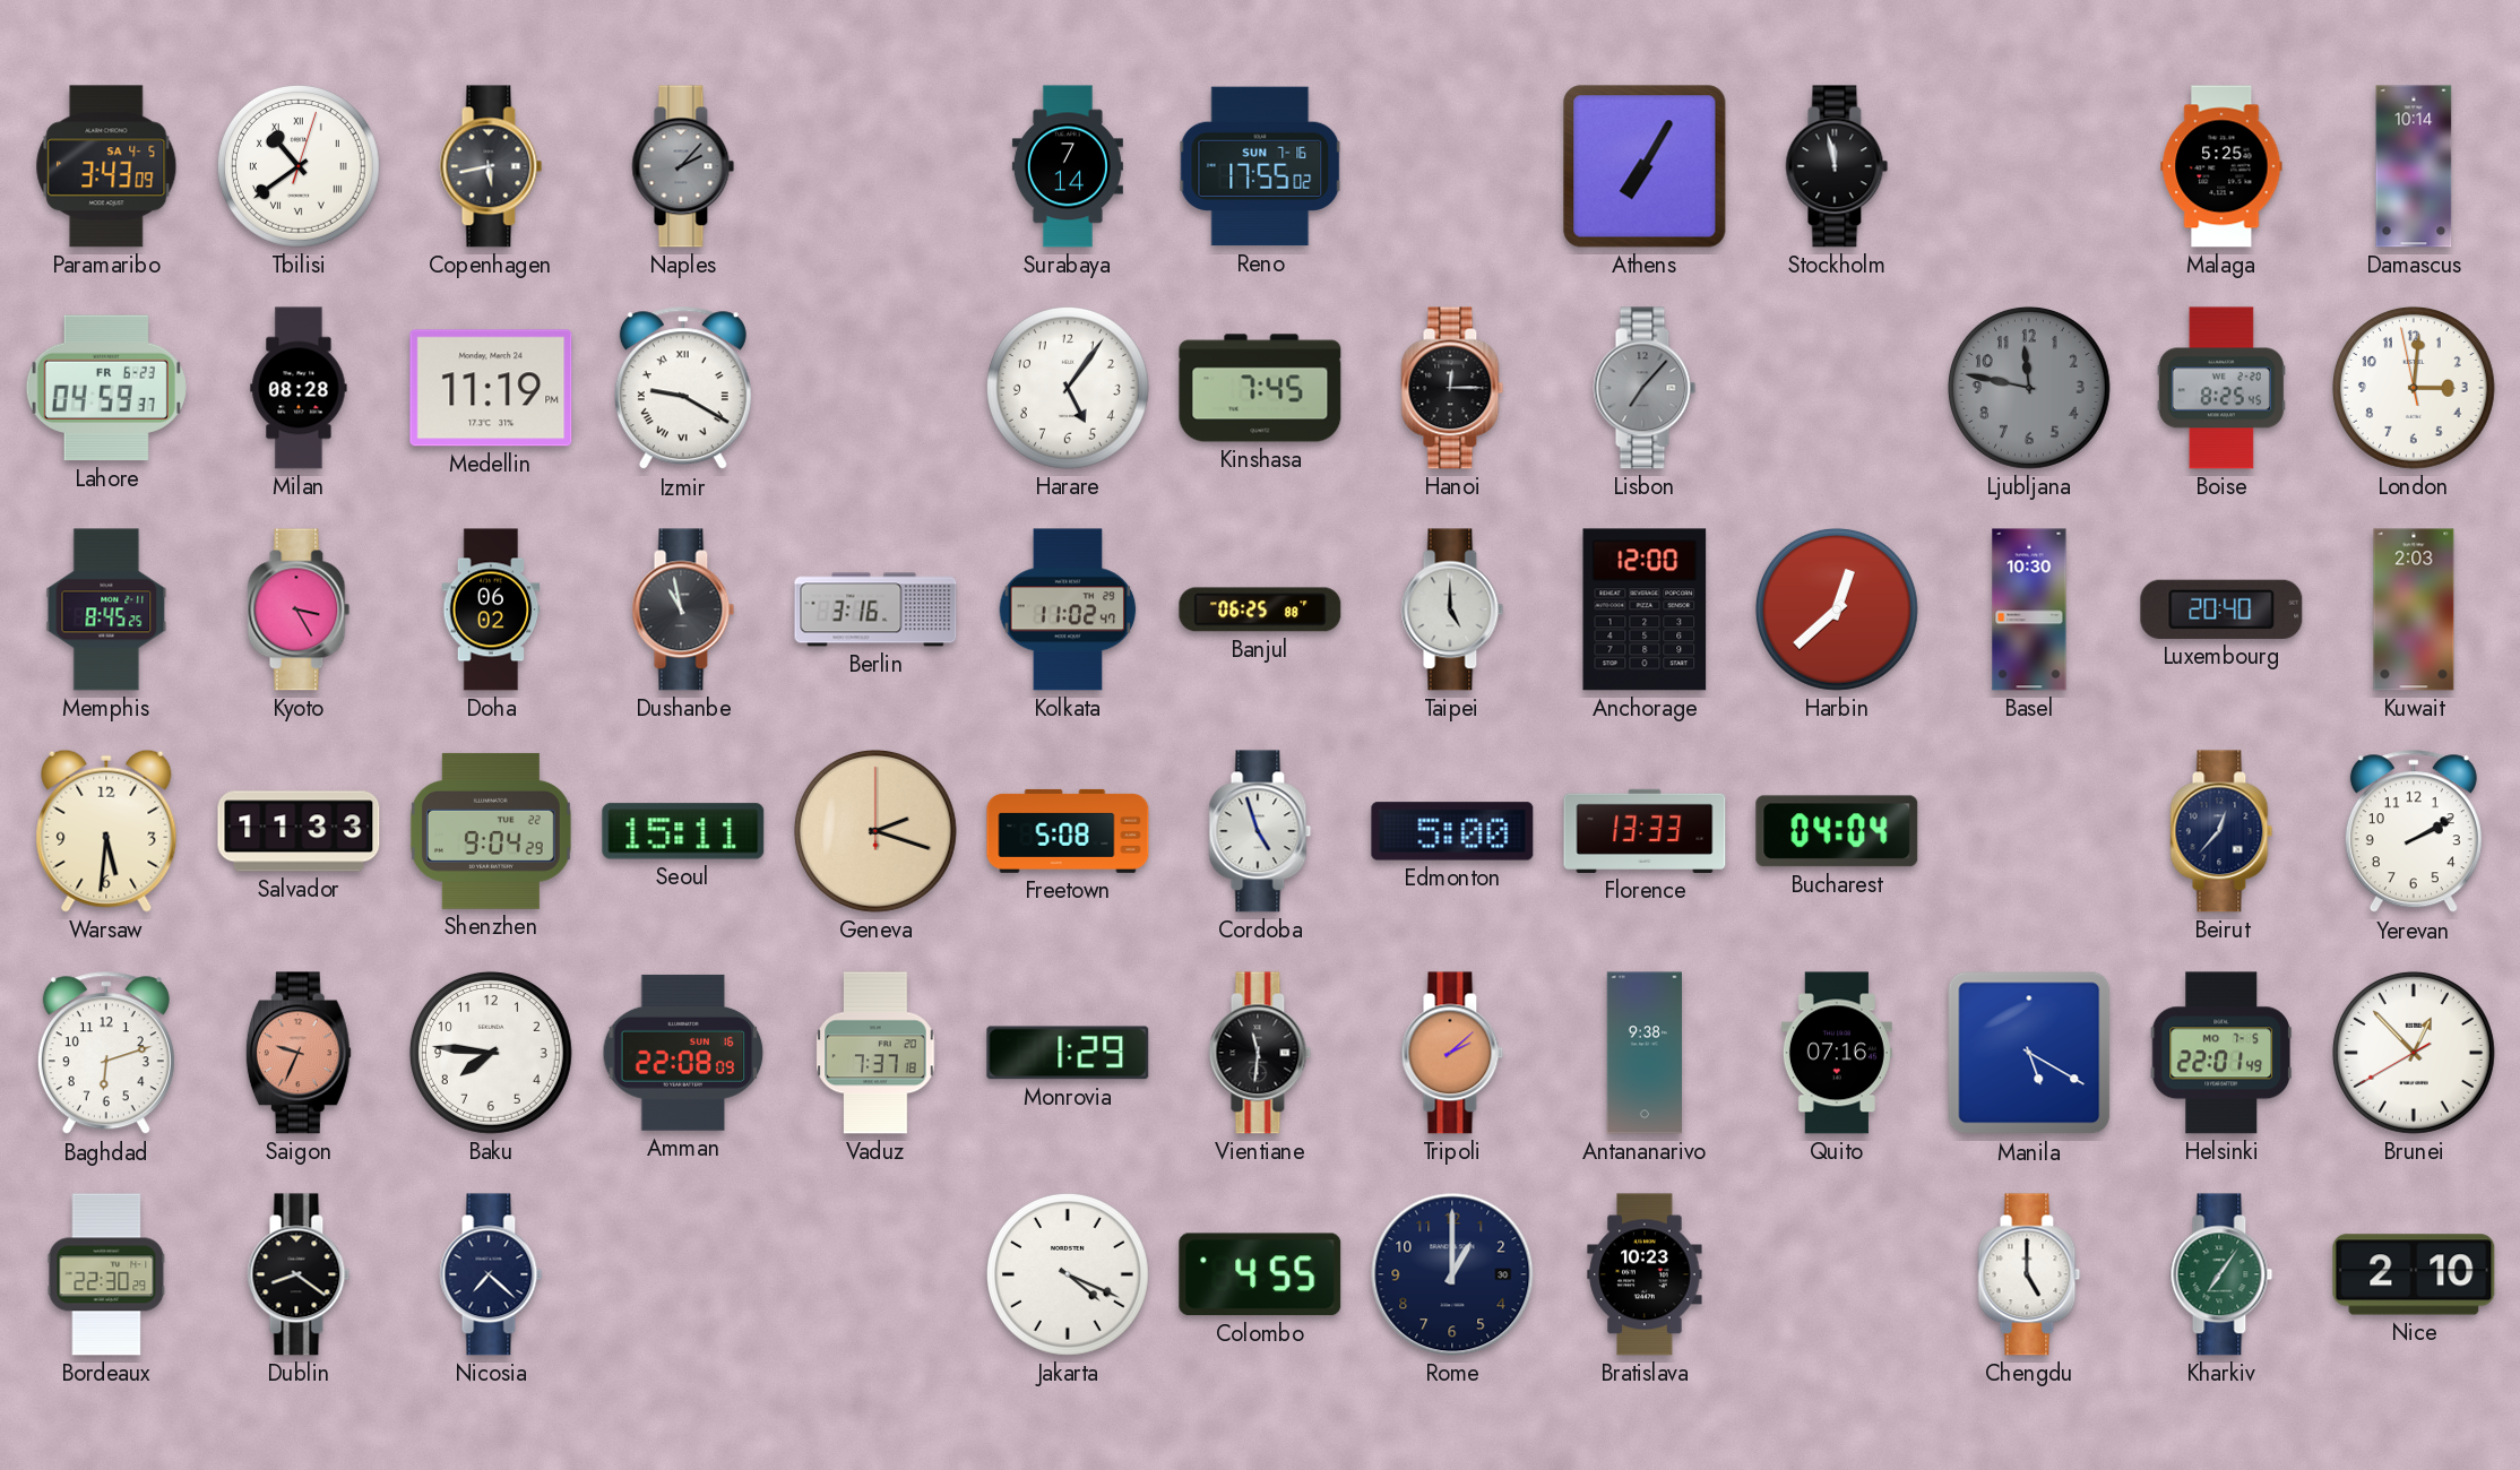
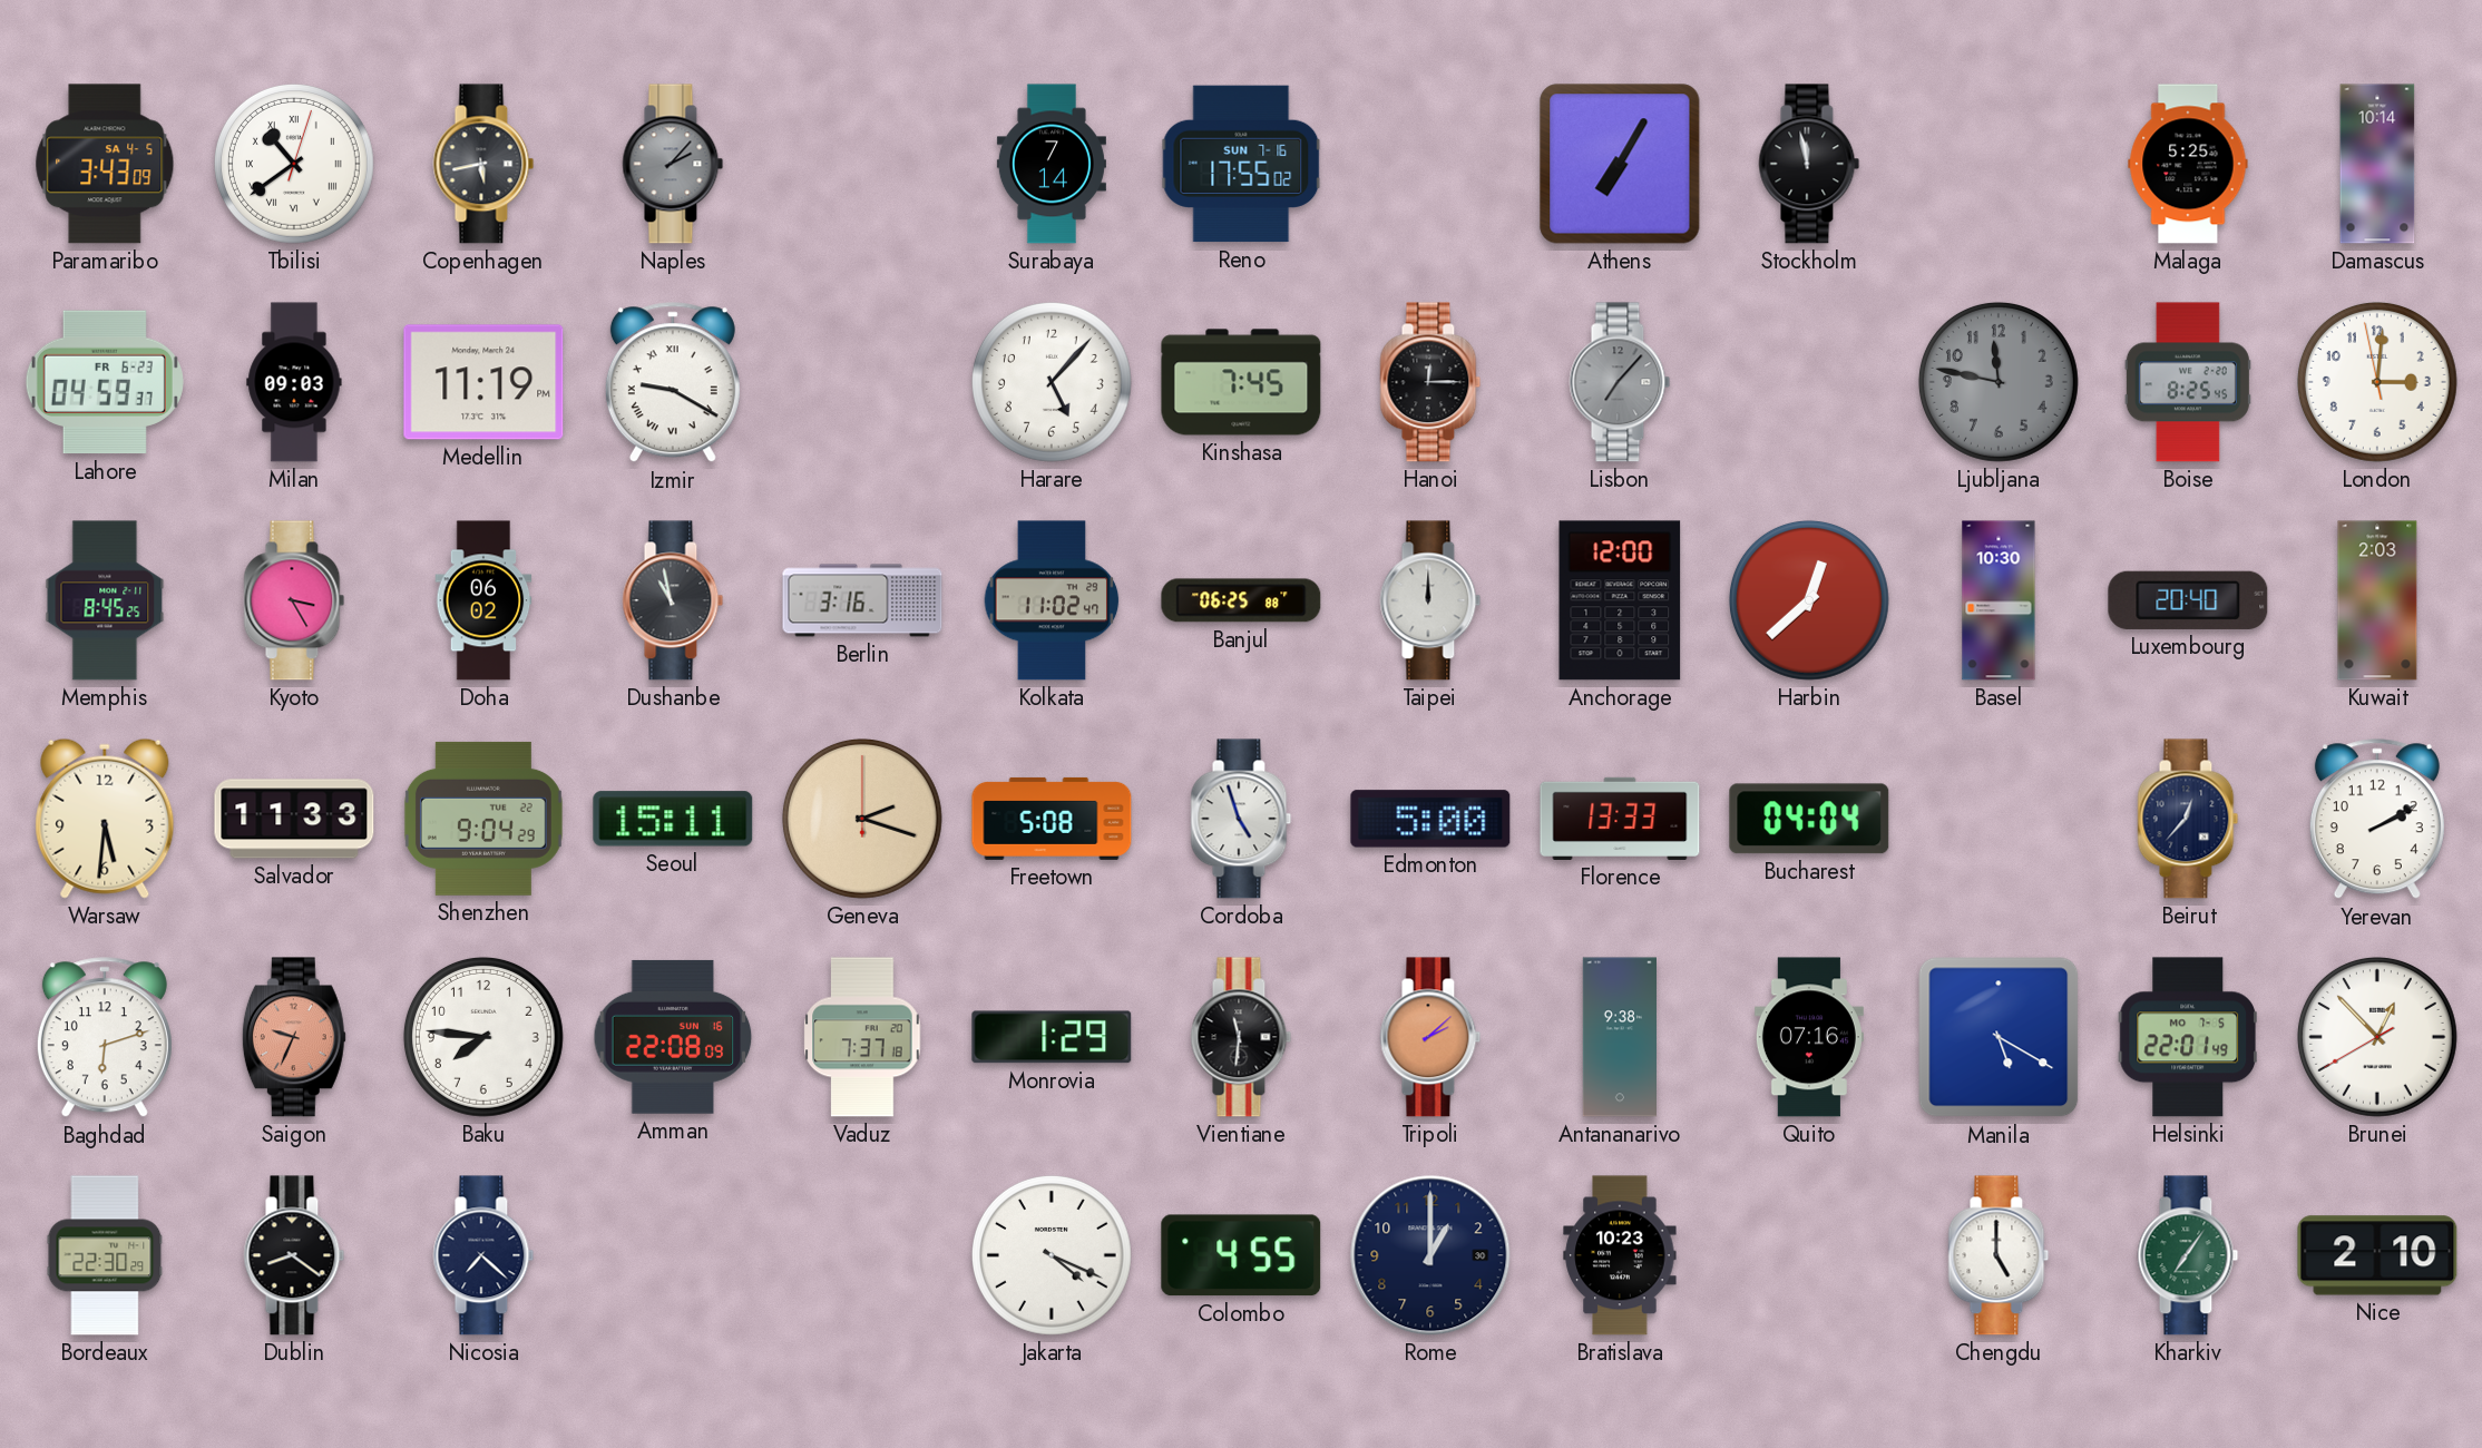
Milan: 08:28 -> 09:03 (294, 382)
Harare: 5:06 -> 5:07 (1052, 382)
Taipei: 5:00 -> 12:00 (1430, 600)
